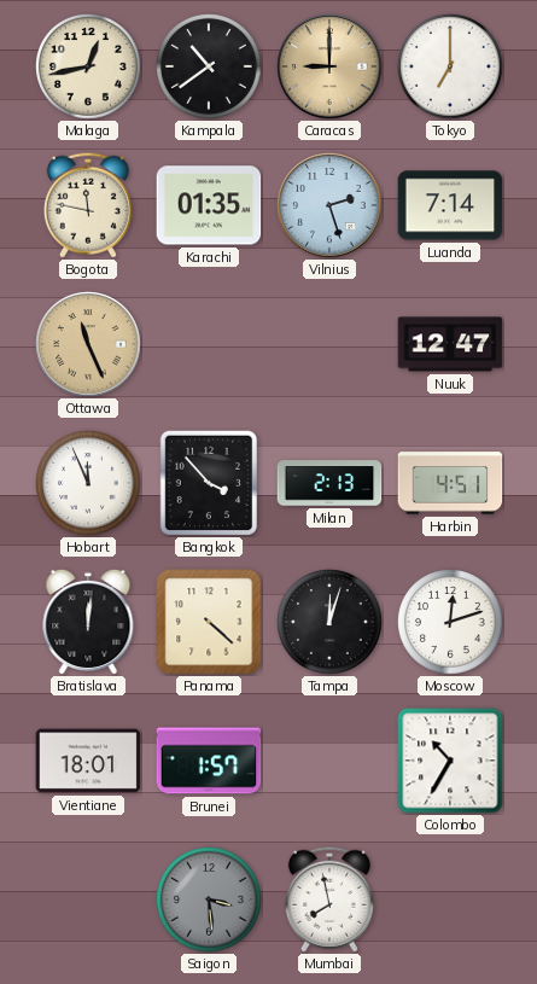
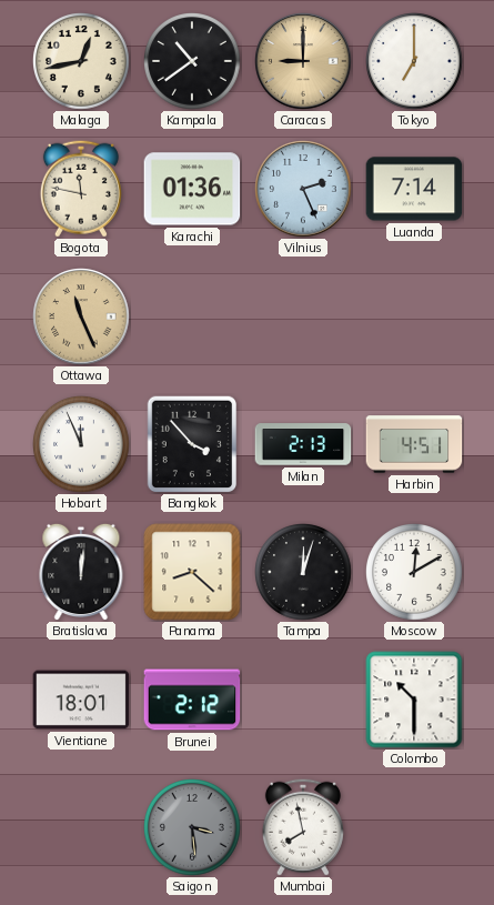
Karachi: 01:35 -> 01:36 (192, 189)
Vilnius: 2:27 -> 2:26 (303, 189)
Nuuk: 12:47 -> none (450, 344)
Panama: 4:22 -> 8:22 (192, 572)
Moscow: 12:12 -> 12:10 (415, 573)
Brunei: 1:57 -> 2:12 (192, 700)
Colombo: 10:35 -> 10:30 (414, 700)
